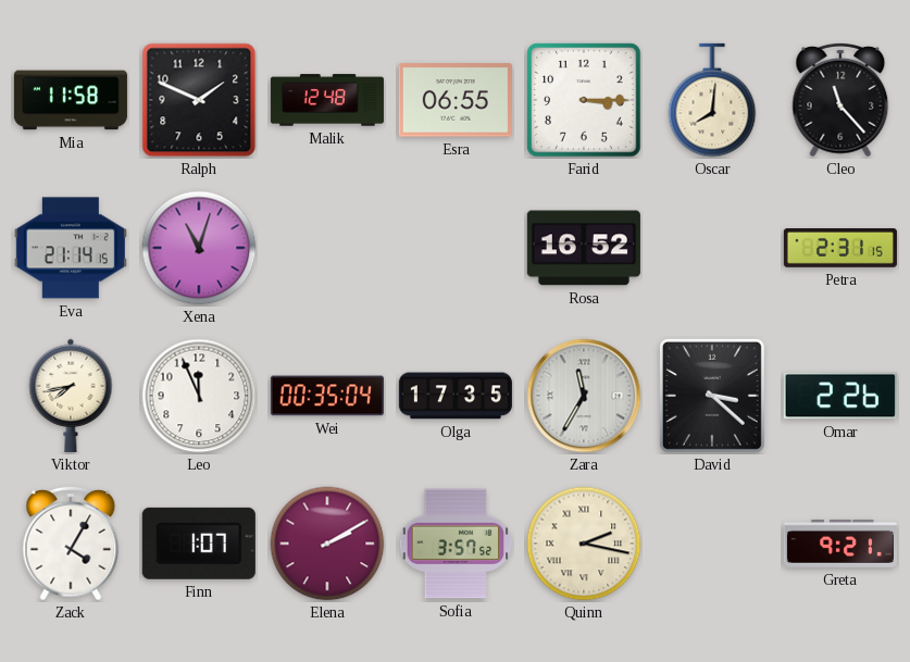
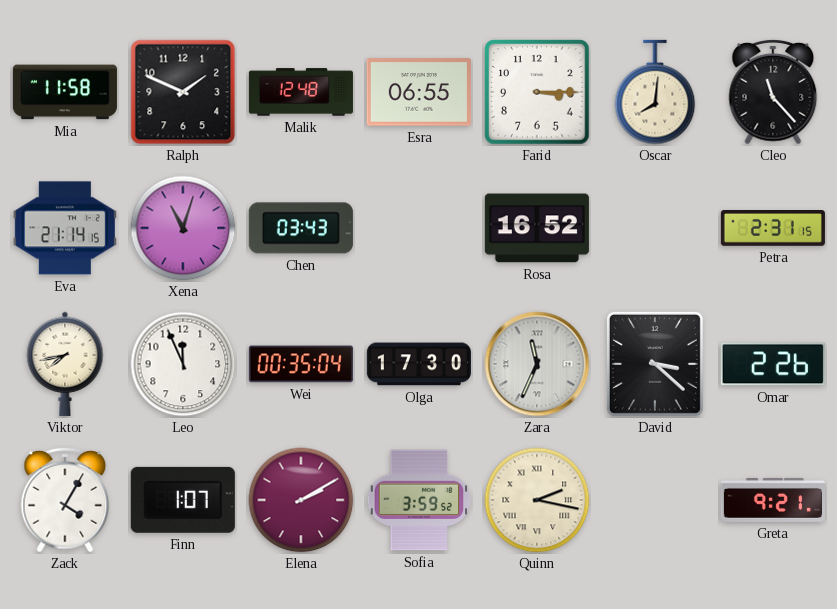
Chen: none -> 03:43 (301, 228)
Olga: 17:35 -> 17:30 (419, 364)
Zara: 11:35 -> 11:34 (537, 364)
Sofia: 3:57 -> 3:59 (419, 500)
